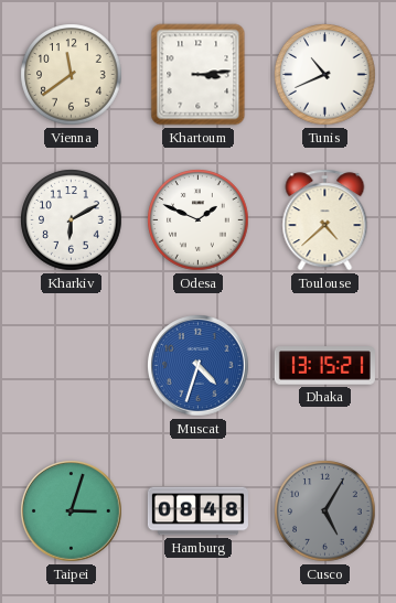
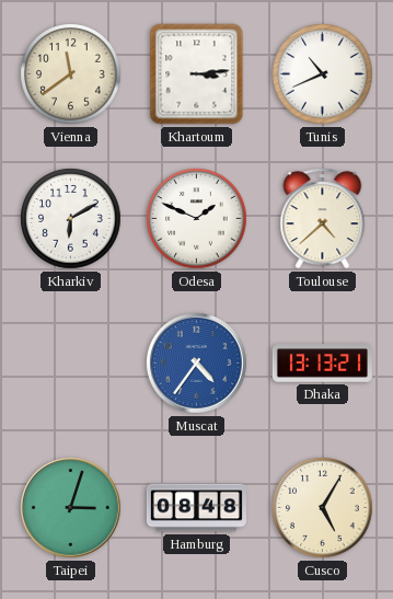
Muscat: 4:33 -> 4:36 (197, 364)
Dhaka: 13:15 -> 13:13 (322, 364)
Cusco dial: grey -> cream (323, 508)
